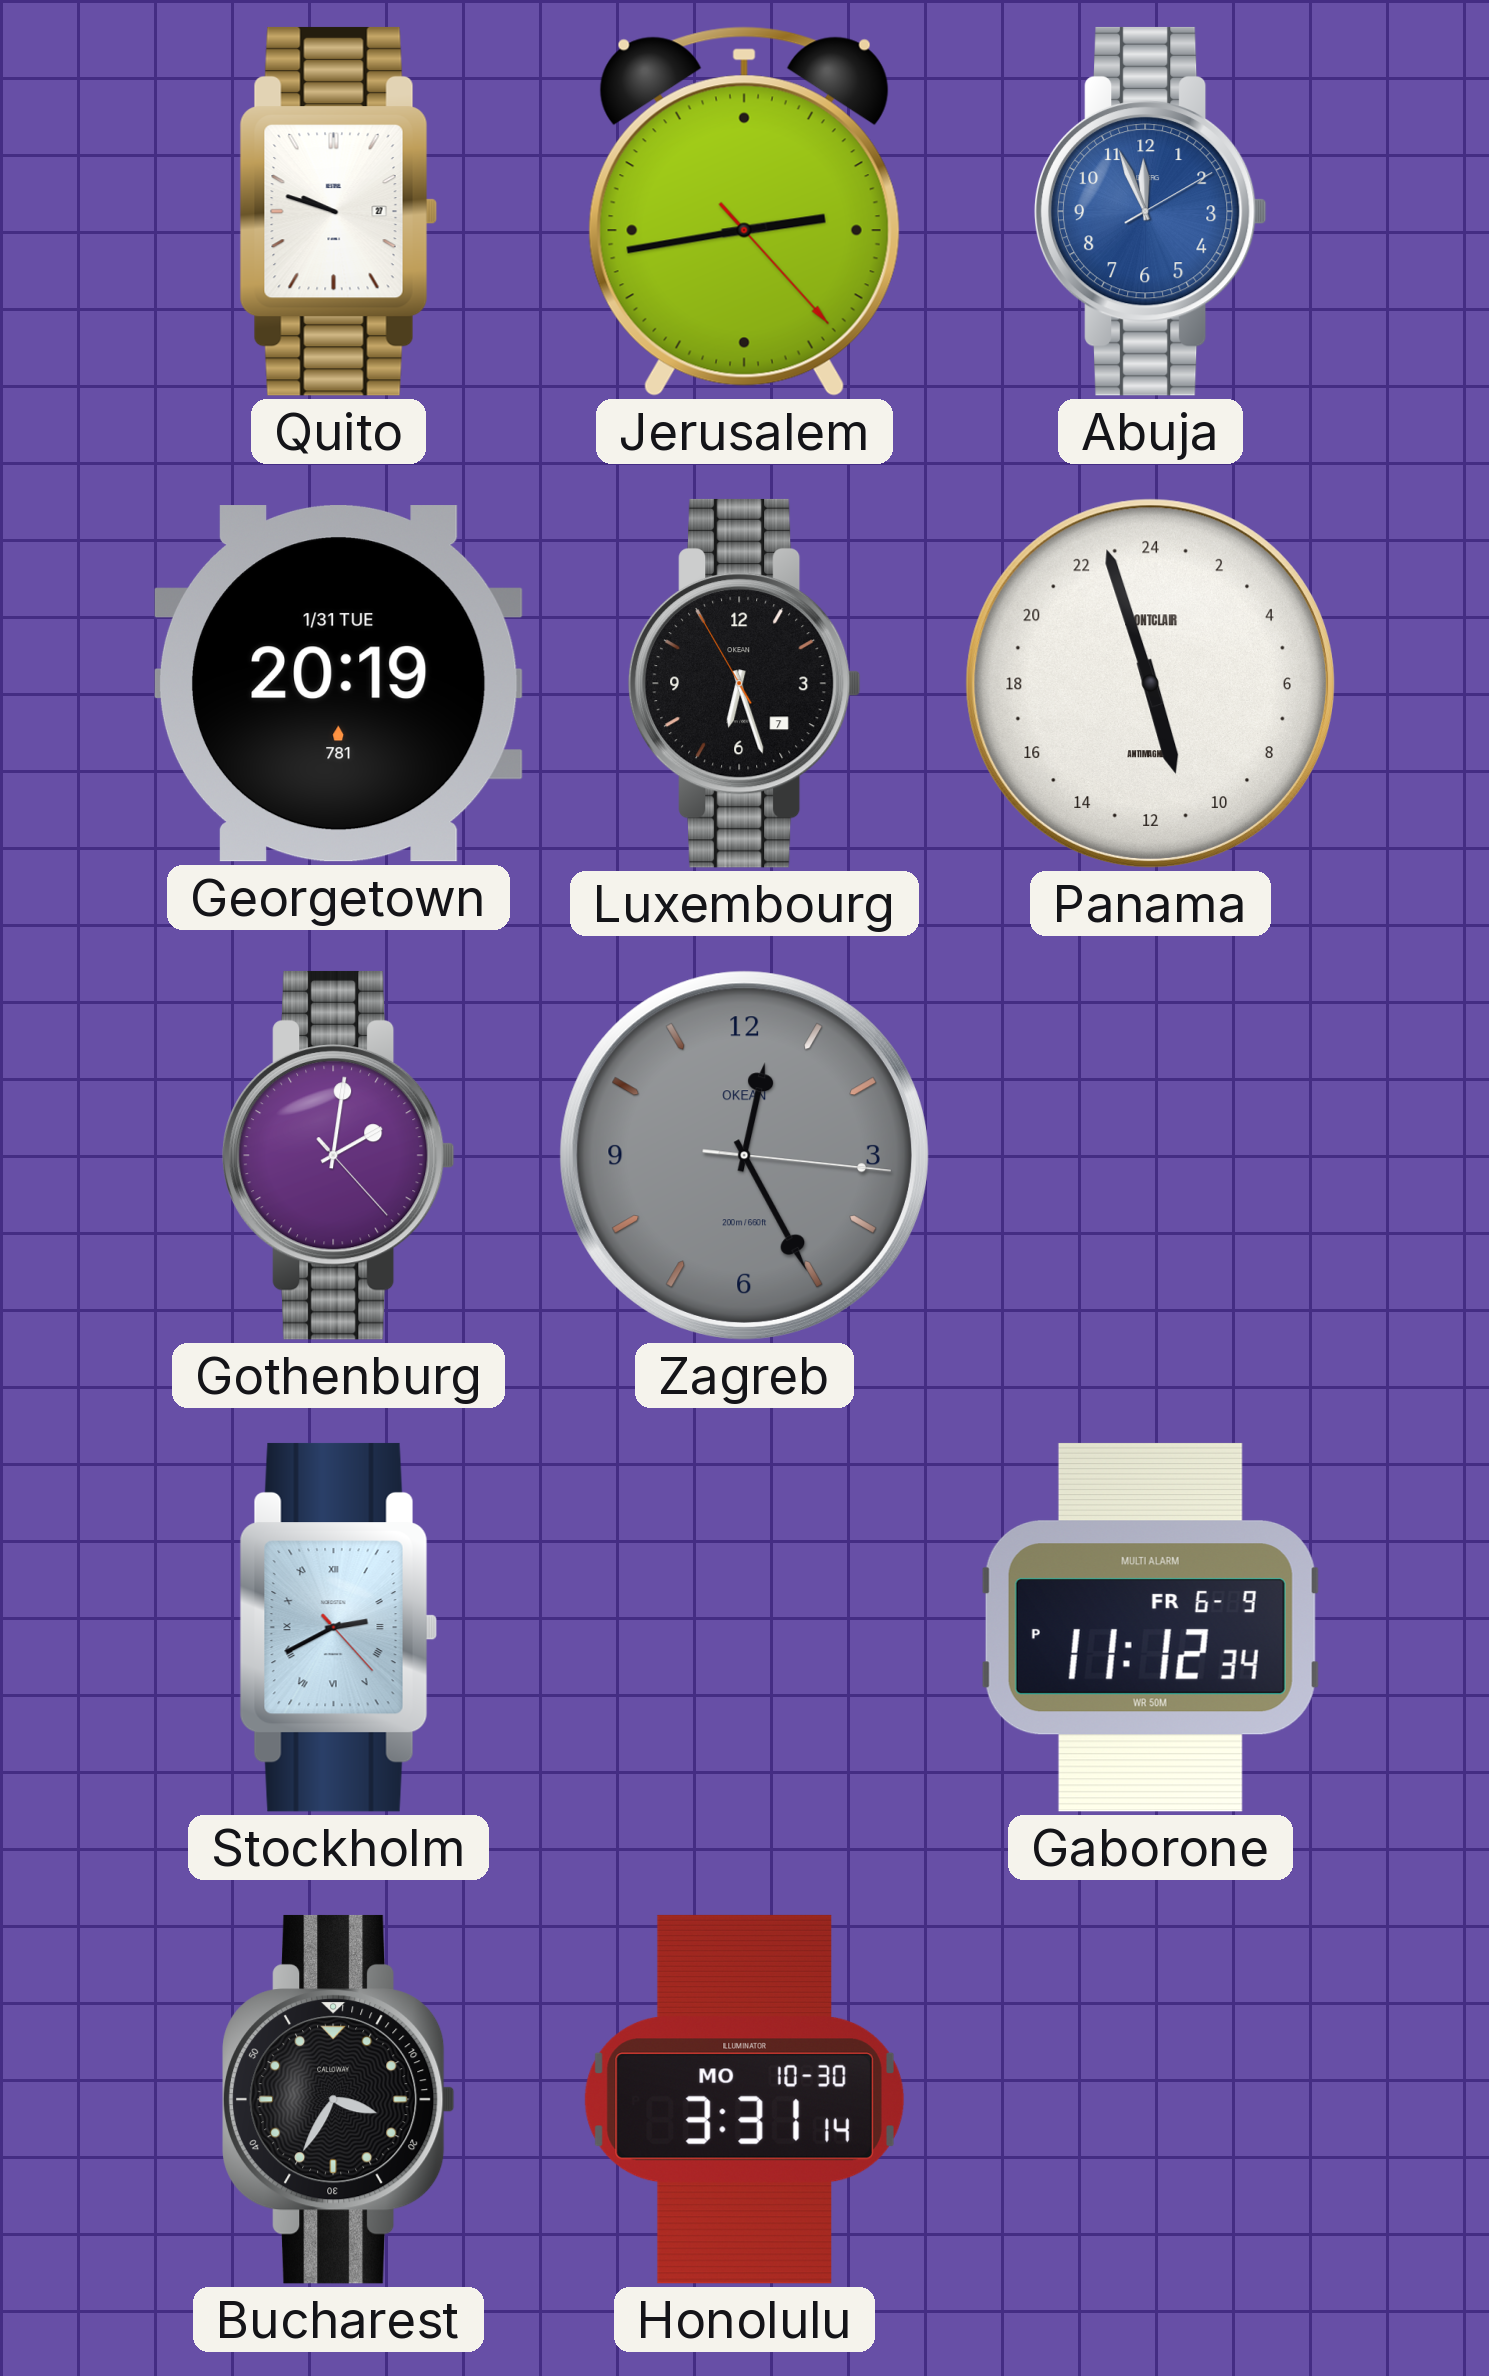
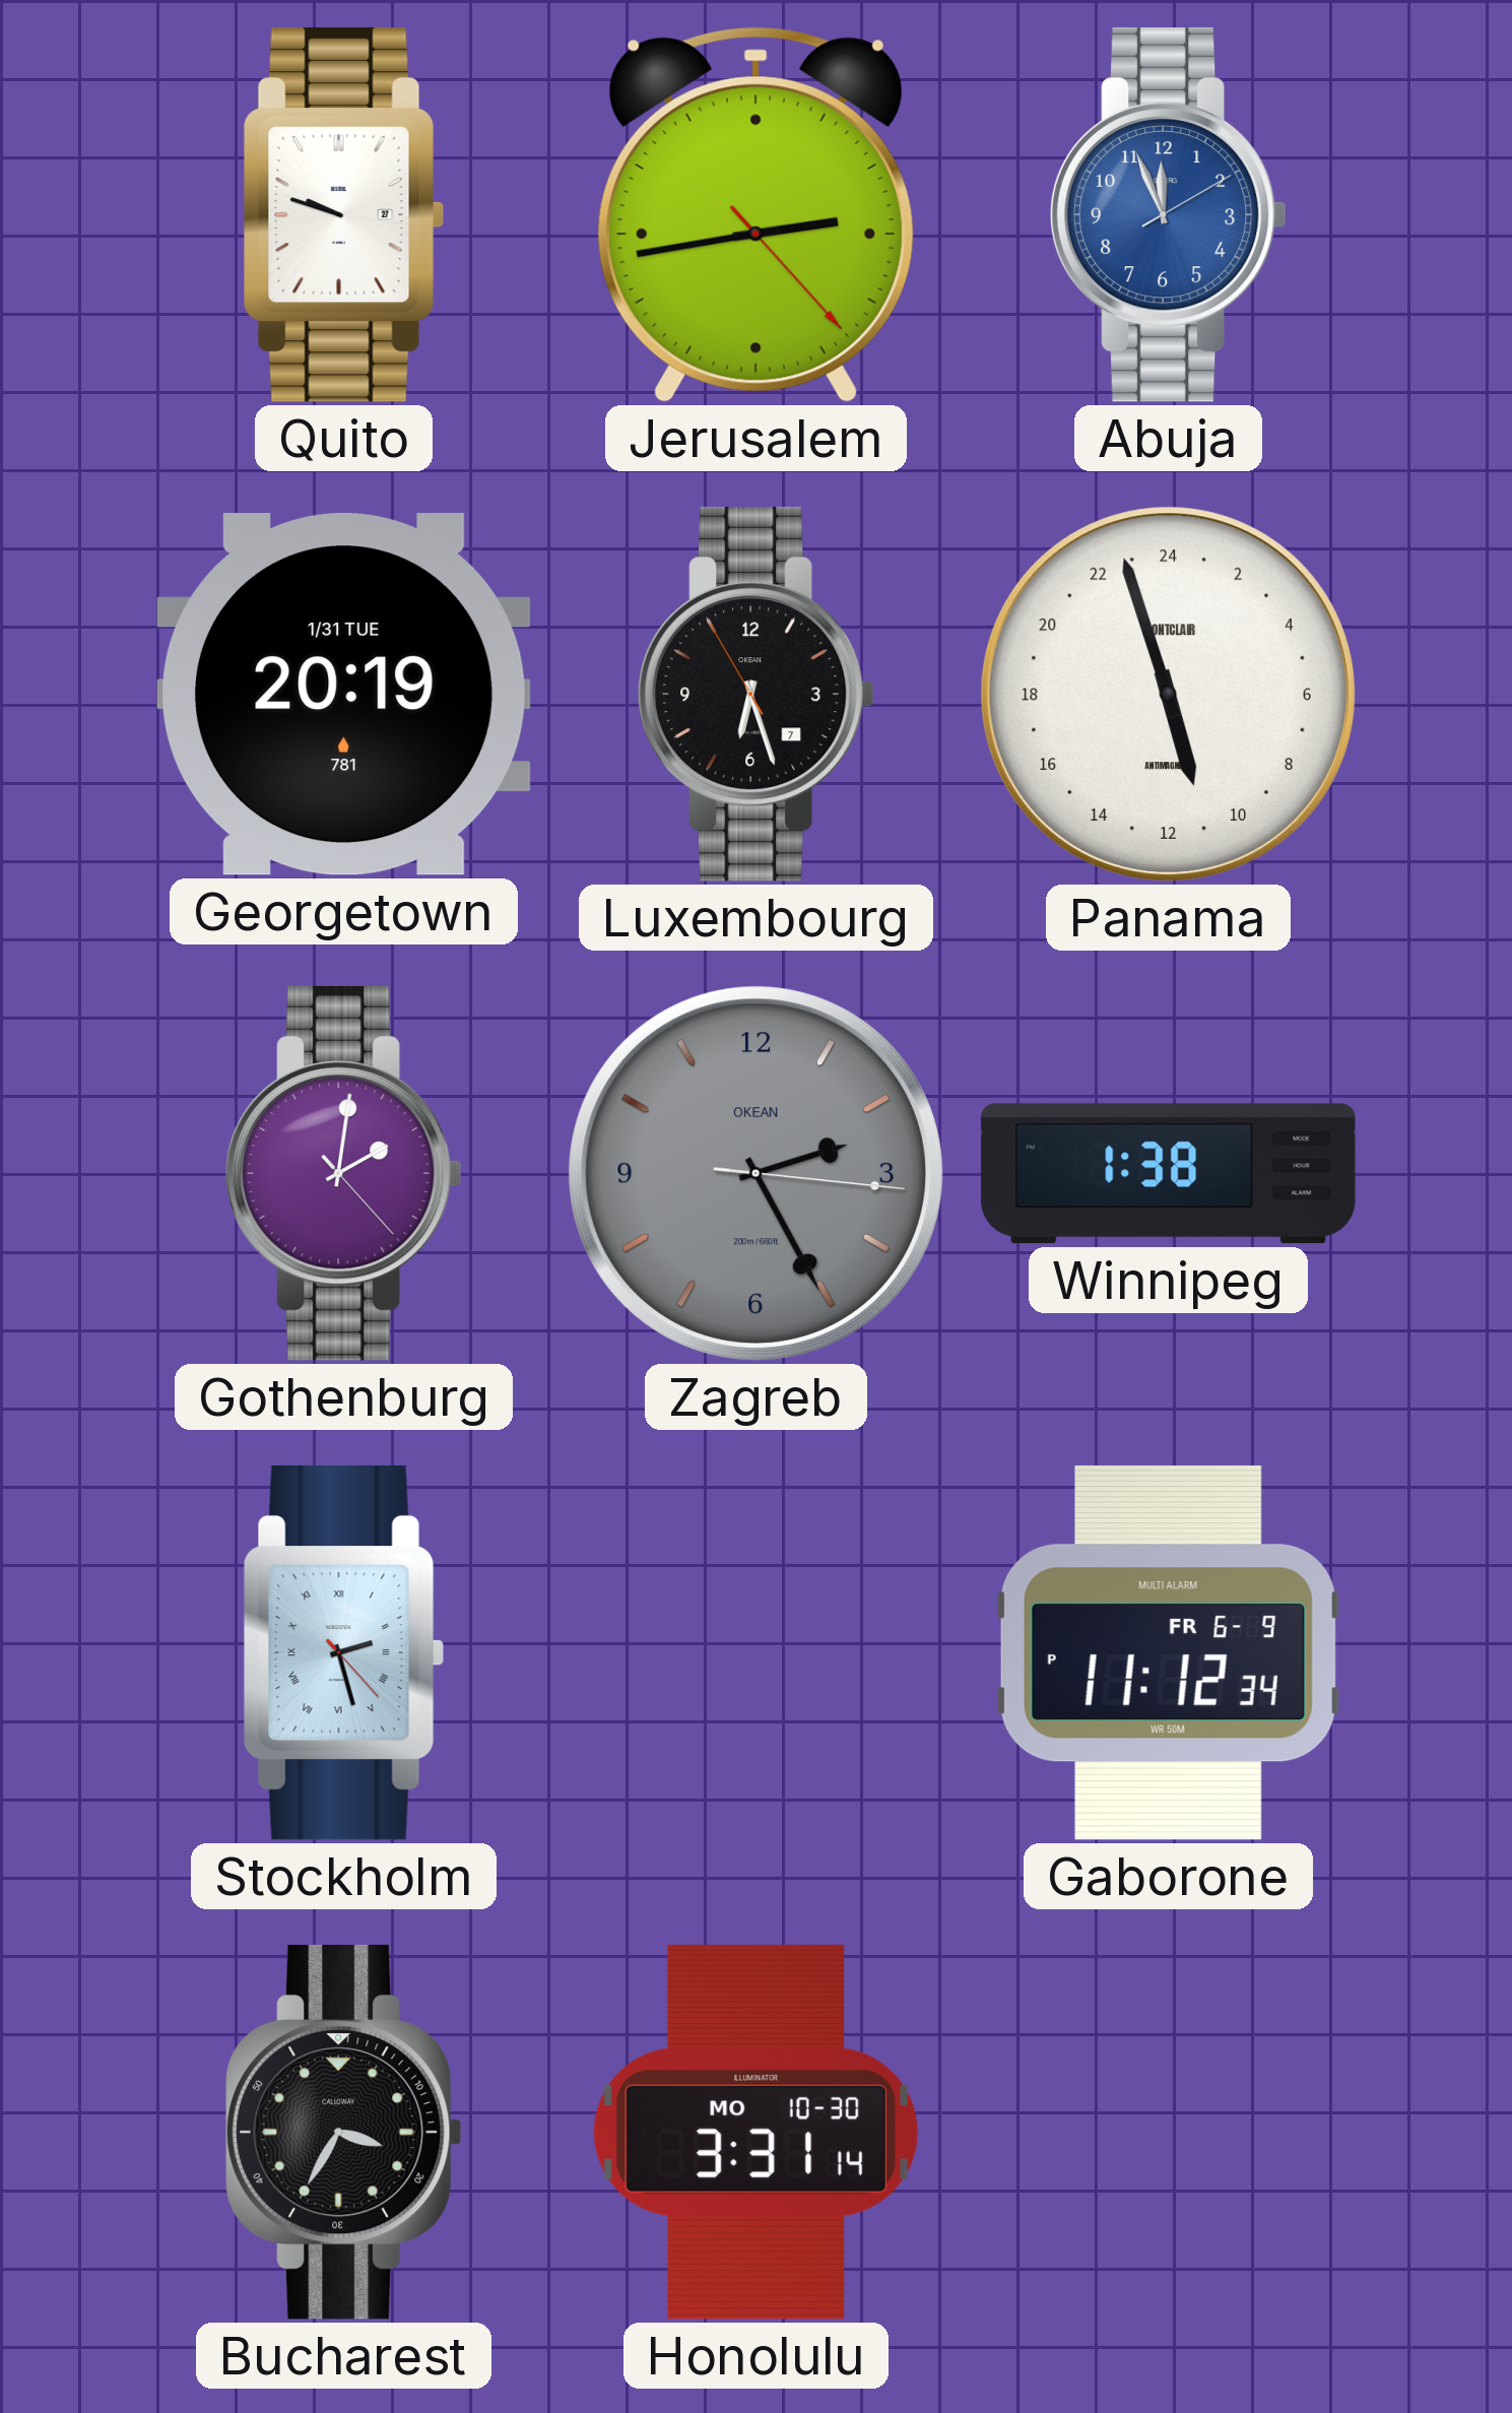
Zagreb: 12:25 -> 2:25 (755, 1173)
Winnipeg: none -> 1:38 (1169, 1174)
Stockholm: 2:40 -> 2:27 (343, 1652)
